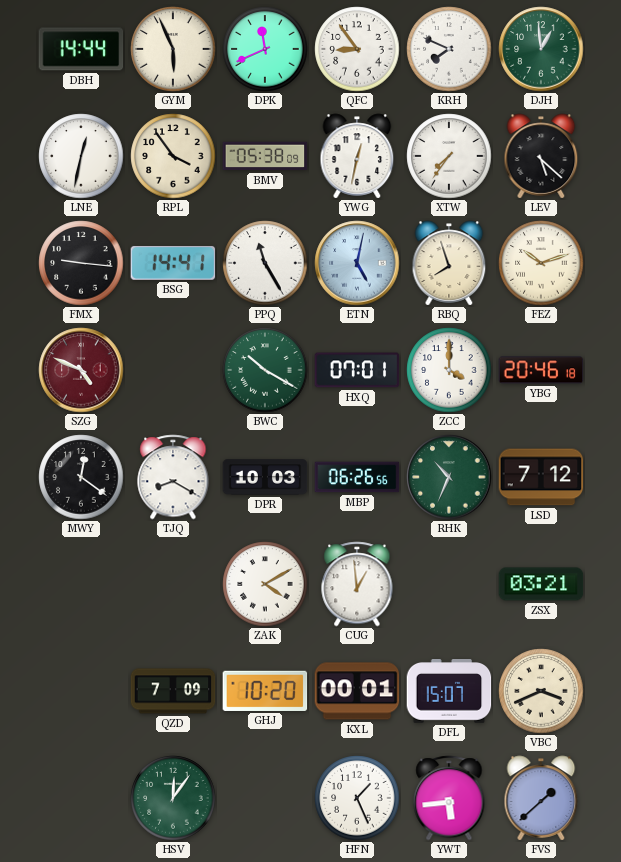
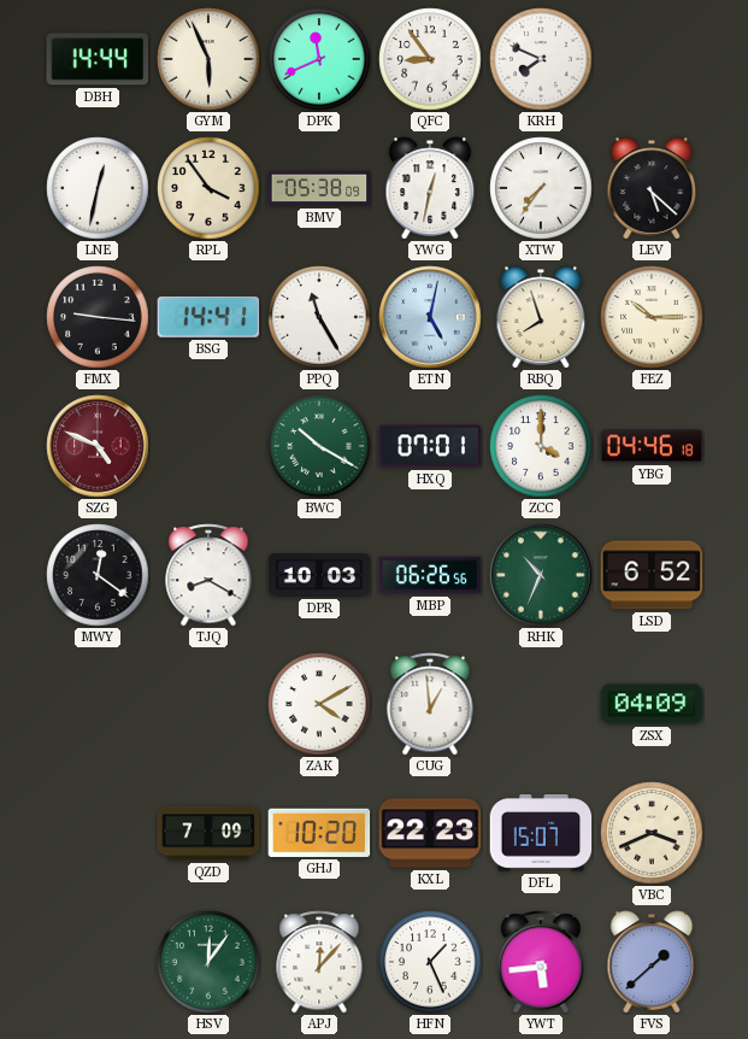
DJH: 12:59 -> none (541, 49)
FEZ: 10:12 -> 10:15 (652, 317)
YBG: 20:46 -> 04:46 (652, 446)
LSD: 7:12 -> 6:52 (652, 575)
ZSX: 03:21 -> 04:09 (652, 704)
KXL: 00:01 -> 22:23 (430, 833)
APJ: none -> 12:07 (319, 962)
